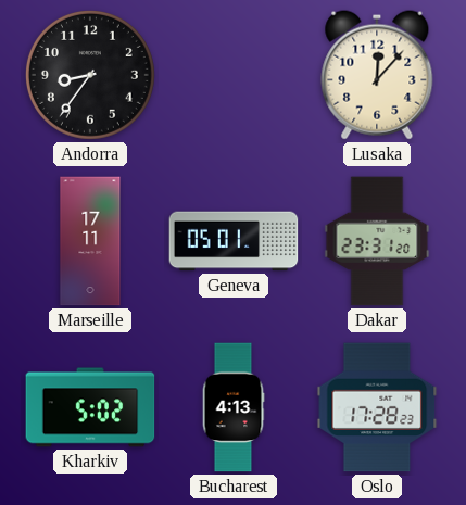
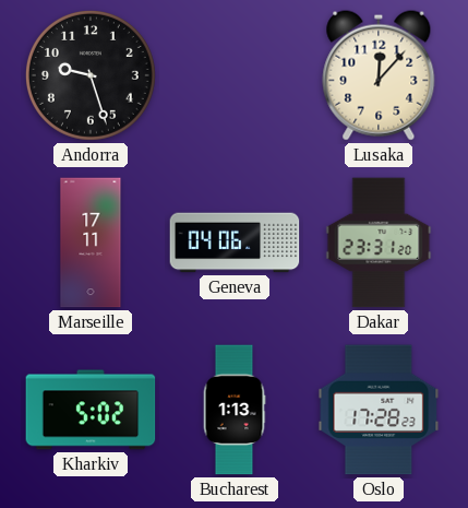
Andorra: 8:36 -> 9:27 (91, 75)
Geneva: 05:01 -> 04:06 (235, 243)
Bucharest: 4:13 -> 1:13 (235, 410)
